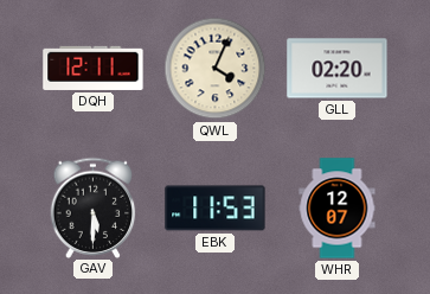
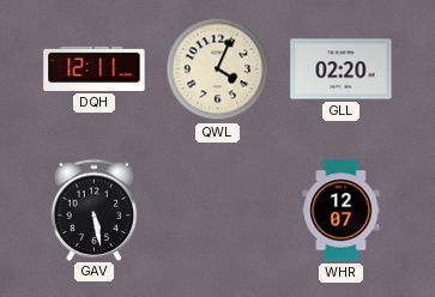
GAV: 5:30 -> 5:28 (95, 210)
EBK: 11:53 -> none (216, 209)
